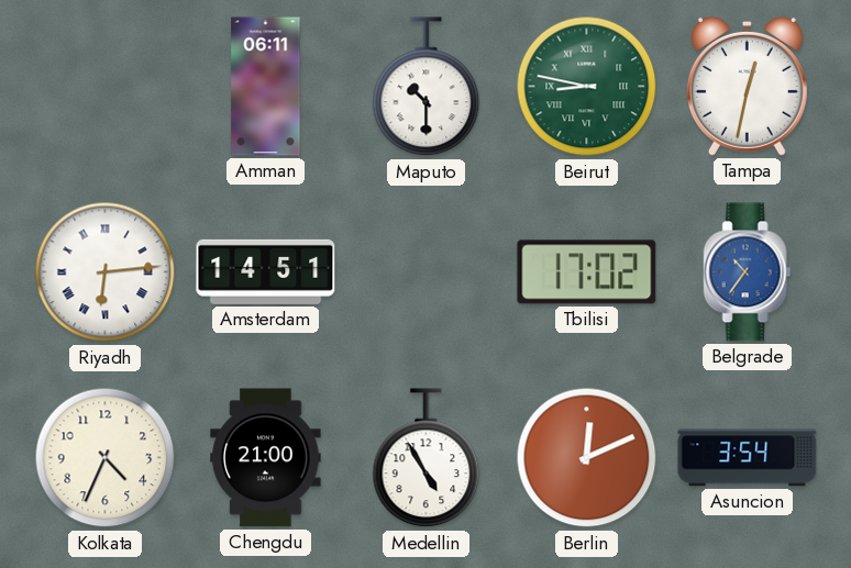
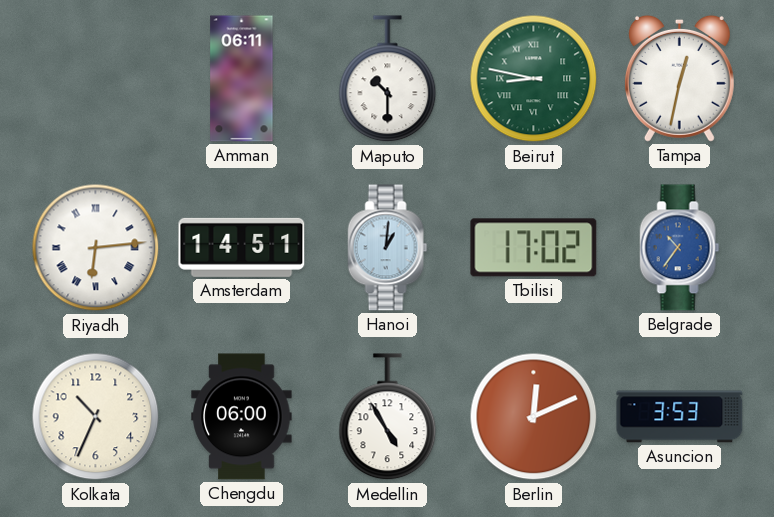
Hanoi: none -> 1:01 (388, 248)
Kolkata: 4:34 -> 10:34 (96, 417)
Chengdu: 21:00 -> 06:00 (242, 417)
Asuncion: 3:54 -> 3:53 (680, 417)
